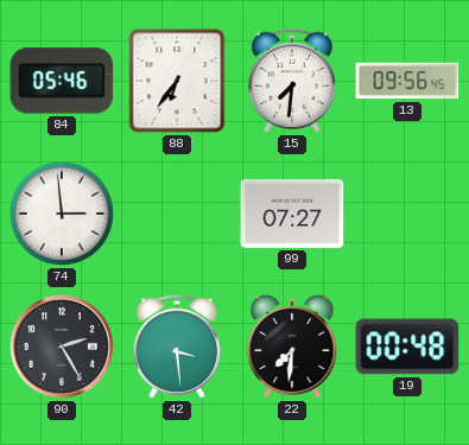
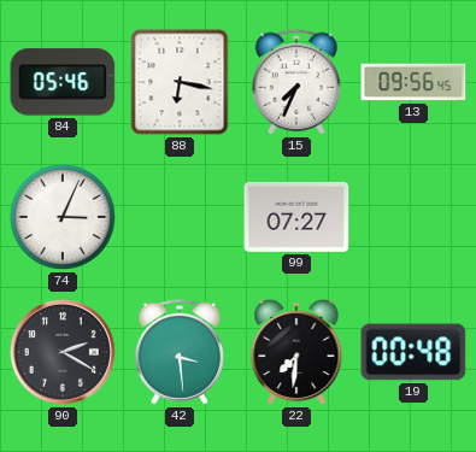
88: 6:36 -> 6:17 (180, 82)
15: 7:31 -> 7:34 (296, 82)
74: 2:59 -> 3:04 (63, 217)
90: 2:25 -> 2:20 (63, 352)
